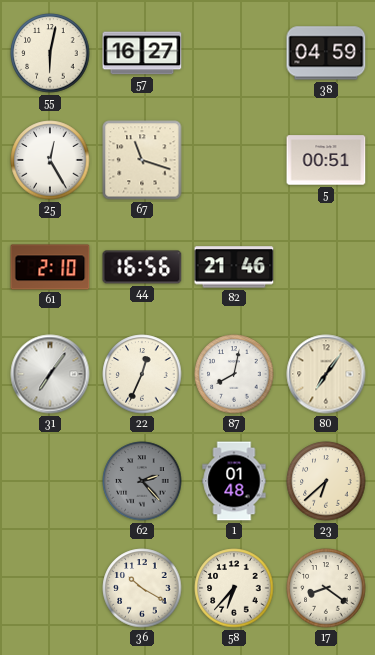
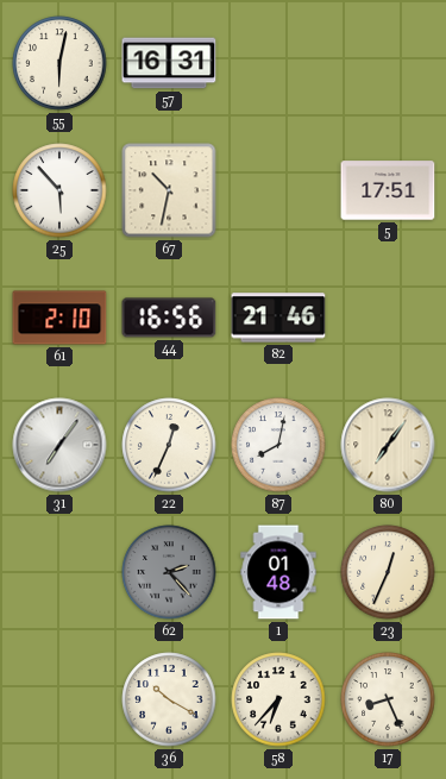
57: 16:27 -> 16:31 (169, 63)
38: 04:59 -> none (326, 53)
25: 12:25 -> 5:53 (59, 190)
67: 11:18 -> 10:32 (169, 190)
5: 00:51 -> 17:51 (388, 190)
23: 6:38 -> 12:34 (388, 572)
17: 8:21 -> 8:26 (388, 699)
